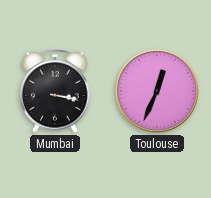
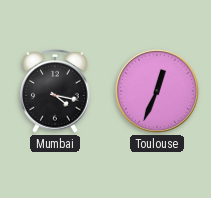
Mumbai: 3:17 -> 4:17 (55, 92)
